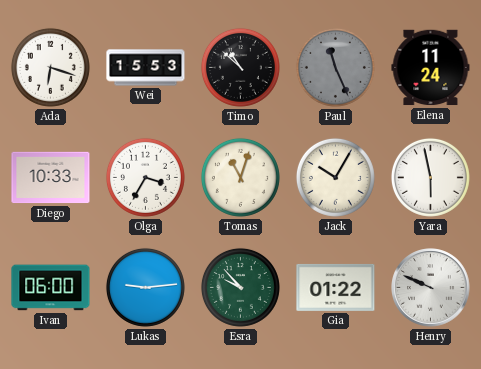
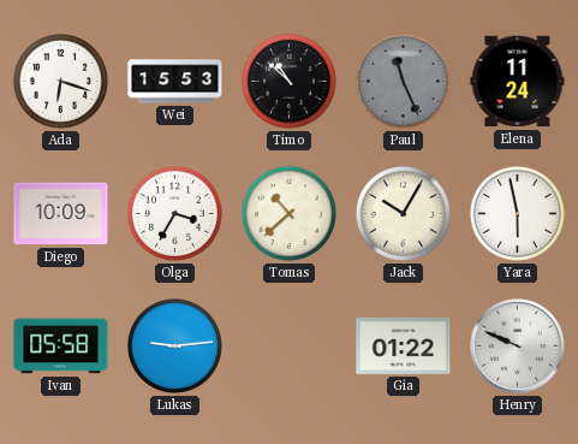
Diego: 10:33 -> 10:09 (61, 214)
Tomas: 11:03 -> 10:38 (288, 213)
Ivan: 06:00 -> 05:58 (61, 347)
Esra: 9:53 -> none (240, 287)
